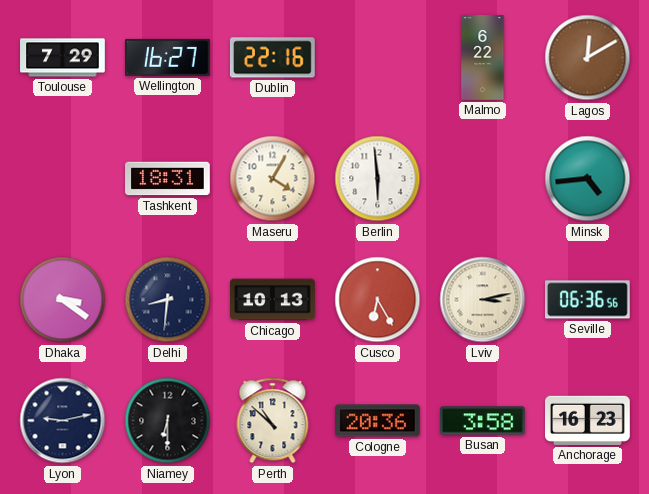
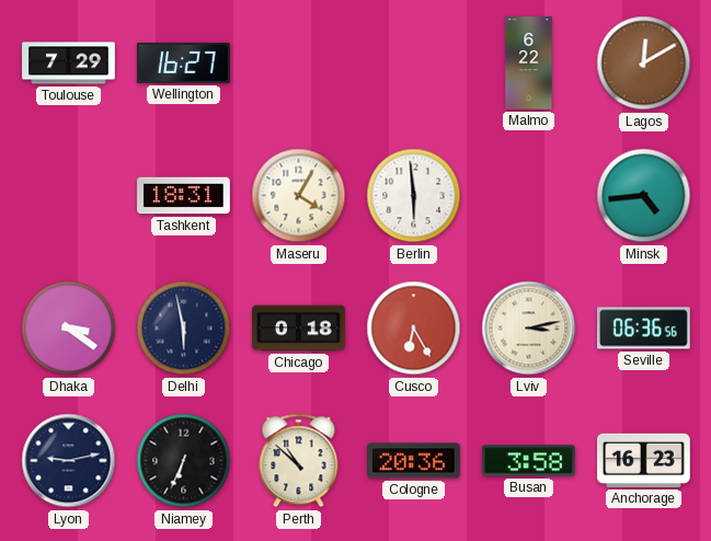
Dublin: 22:16 -> none (273, 58)
Delhi: 8:31 -> 5:58 (184, 329)
Chicago: 10:13 -> 0:18 (299, 329)
Niamey: 6:30 -> 6:34 (184, 461)
